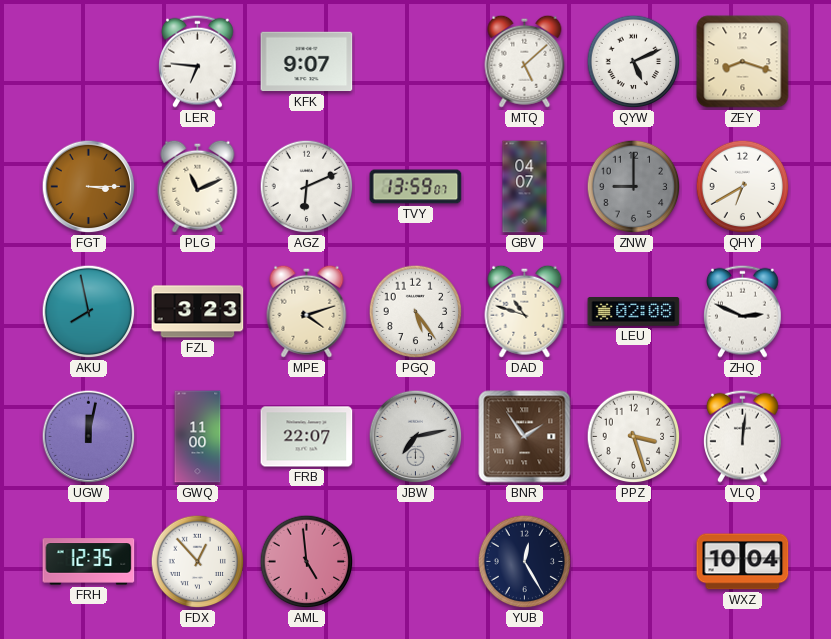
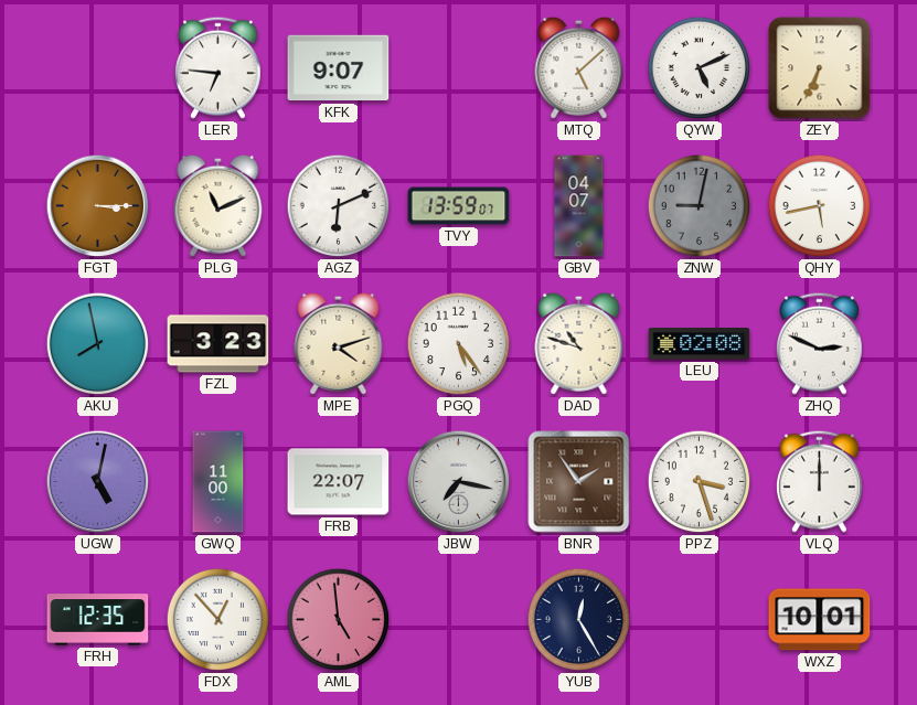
ZEY: 8:18 -> 6:34 (820, 68)
ZNW: 9:00 -> 9:02 (700, 206)
QHY: 6:40 -> 5:43 (820, 206)
UGW: 12:02 -> 5:02 (98, 482)
JBW: 7:13 -> 7:17 (459, 482)
VLQ: 12:01 -> 12:00 (820, 481)
WXZ: 10:04 -> 10:01 (820, 620)
